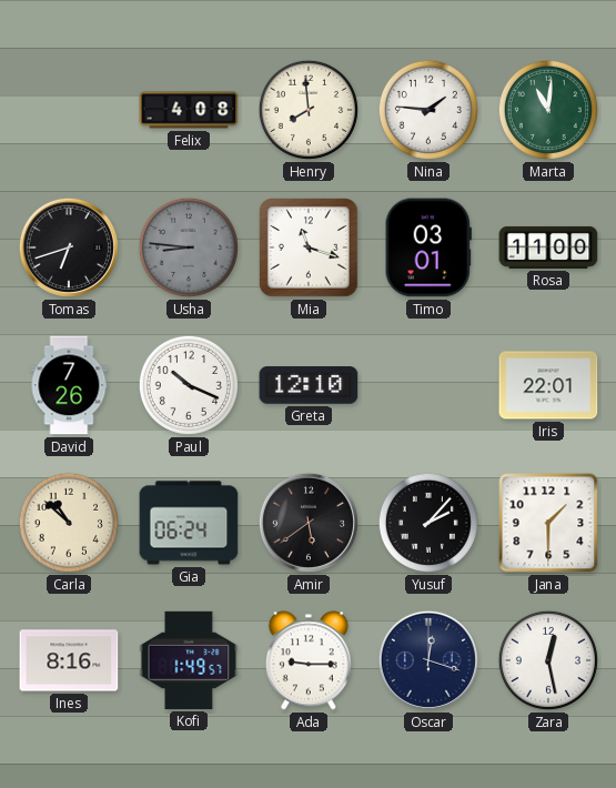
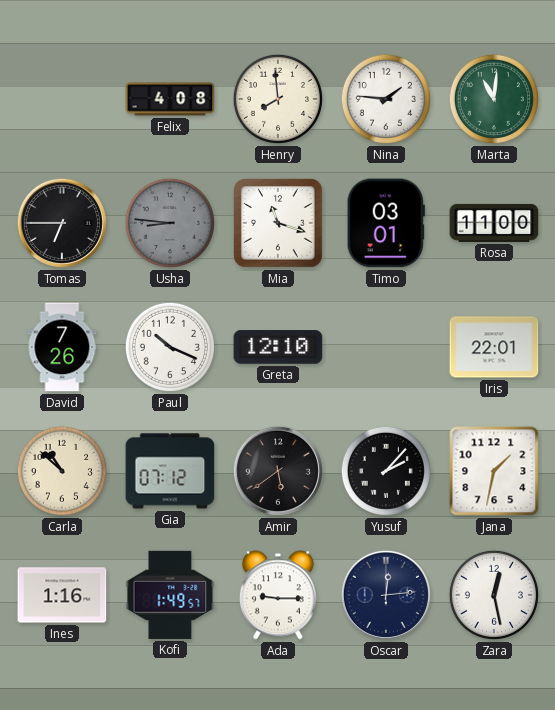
Tomas: 6:42 -> 6:45 (62, 223)
Gia: 06:24 -> 07:12 (170, 471)
Jana: 1:30 -> 1:32 (494, 471)
Ines: 8:16 -> 1:16 (62, 595)
Oscar: 12:18 -> 12:14 (386, 595)
